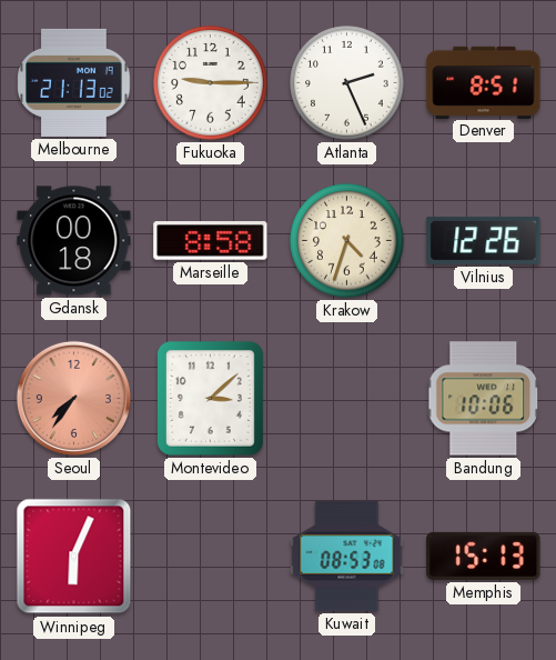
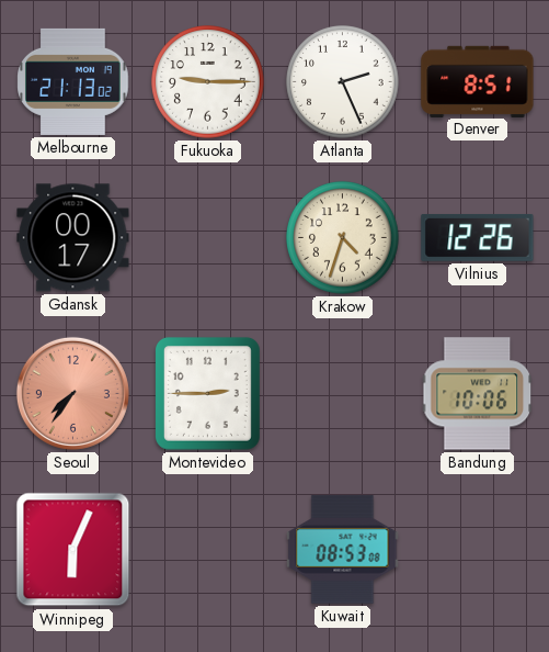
Gdansk: 00:18 -> 00:17 (73, 238)
Marseille: 8:58 -> none (211, 241)
Montevideo: 3:08 -> 2:45 (207, 393)
Memphis: 15:13 -> none (484, 556)
